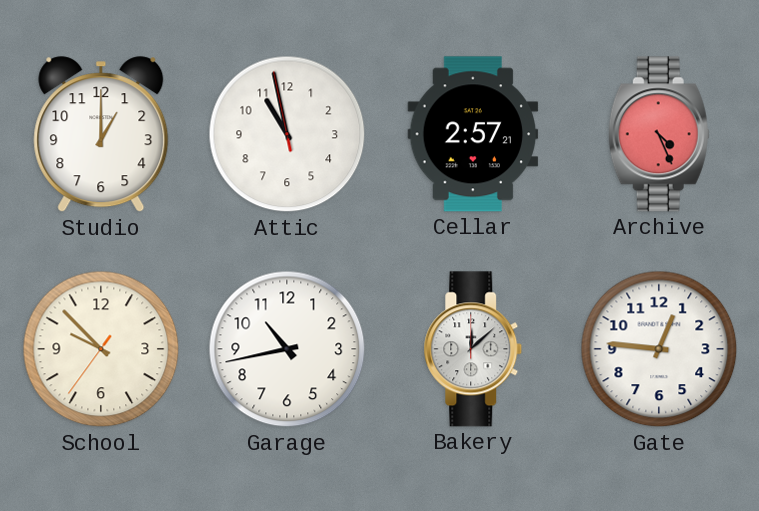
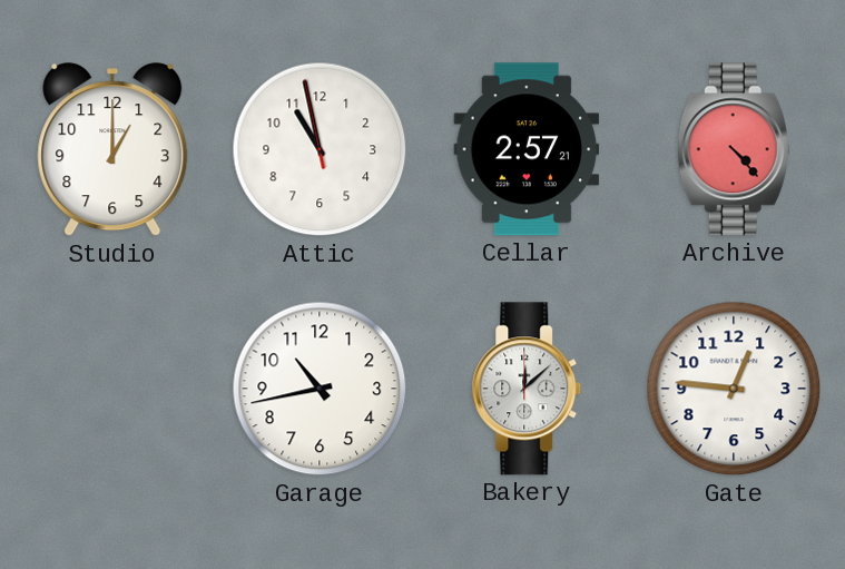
Archive: 4:26 -> 4:23 (734, 149)
School: 9:52 -> none (101, 349)
